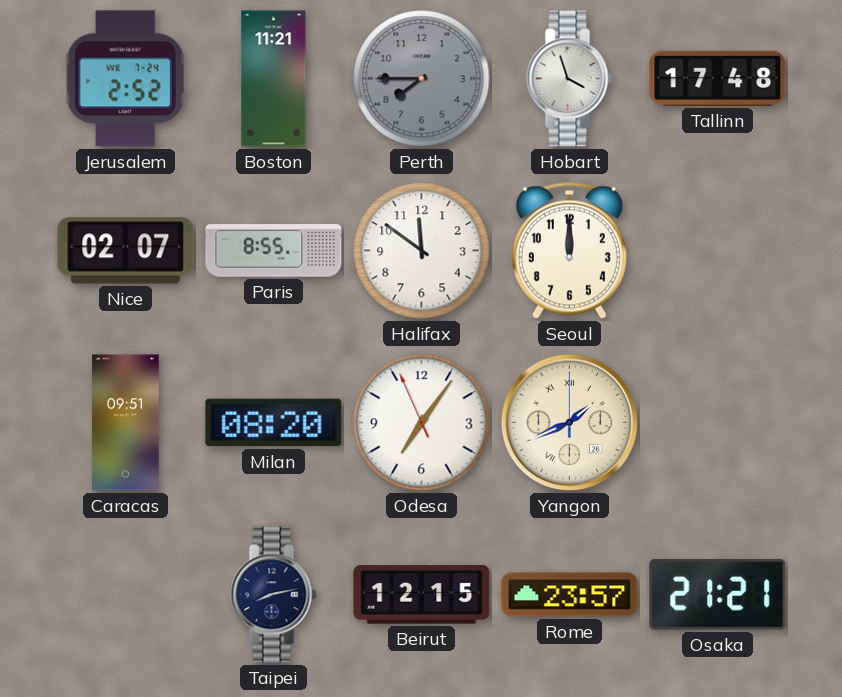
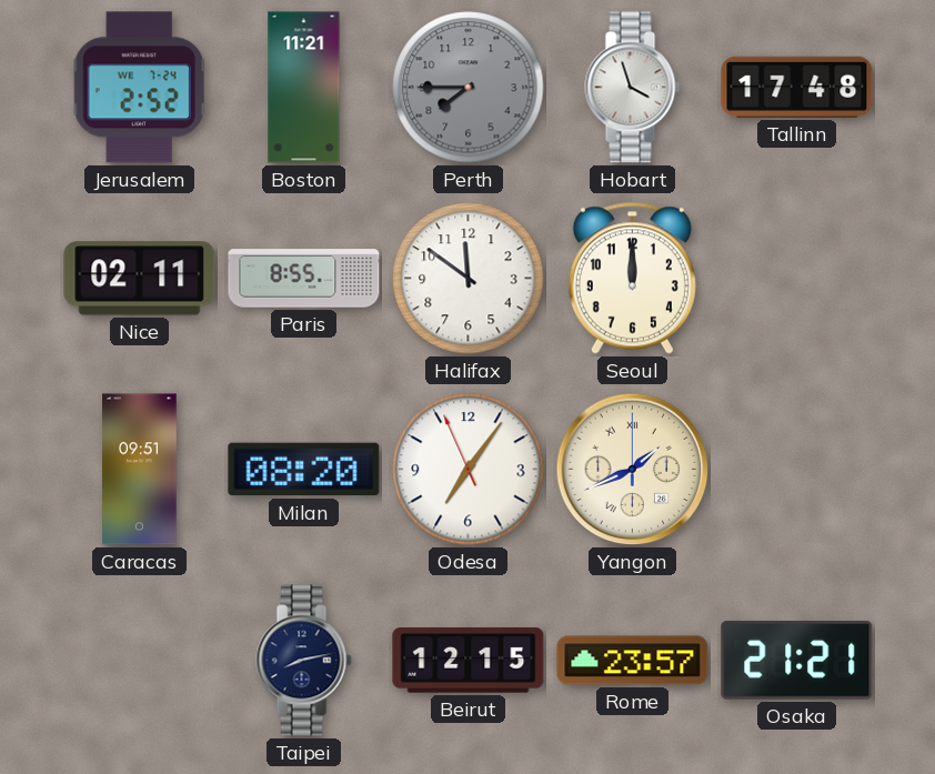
Nice: 02:07 -> 02:11 (140, 279)
